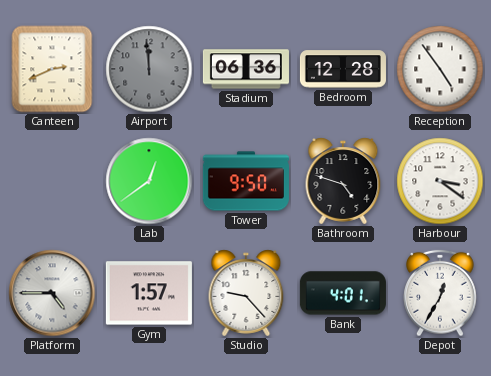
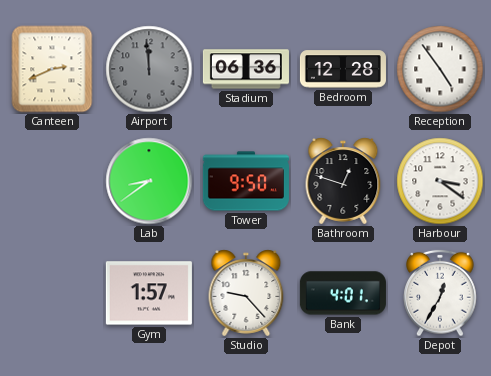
Lab: 12:39 -> 8:39 (149, 181)
Bathroom: 4:48 -> 12:48 (343, 181)
Platform: 4:45 -> none (52, 293)
